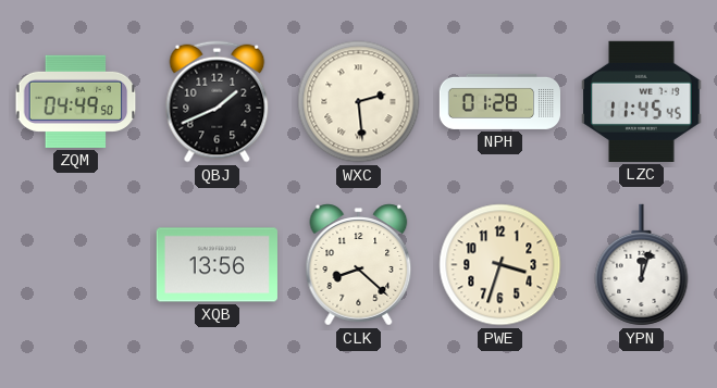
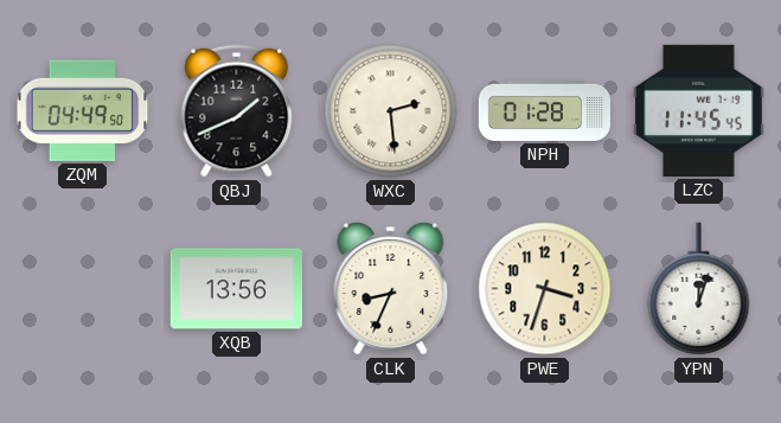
CLK: 8:22 -> 8:34 (391, 289)
